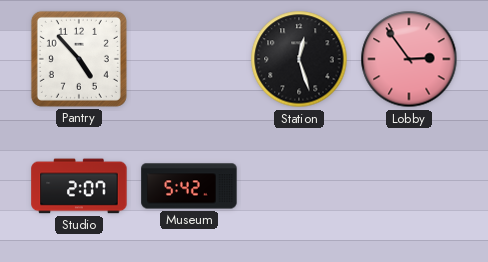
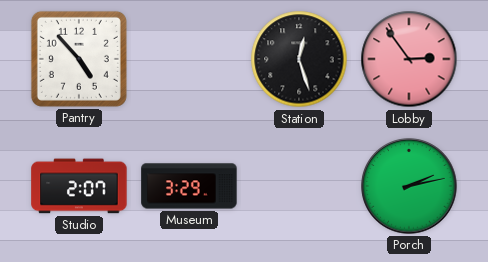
Museum: 5:42 -> 3:29 (189, 186)
Porch: none -> 2:13 (409, 186)
